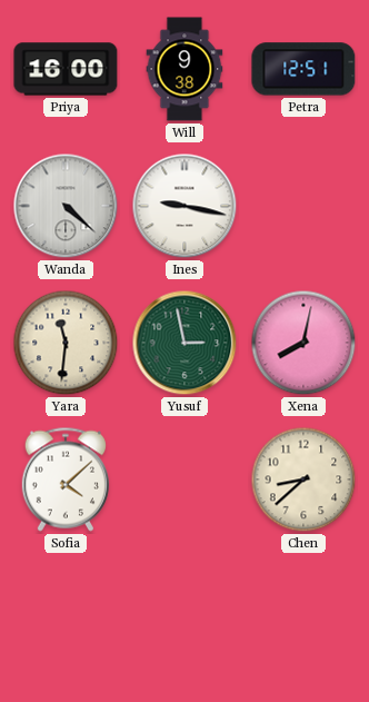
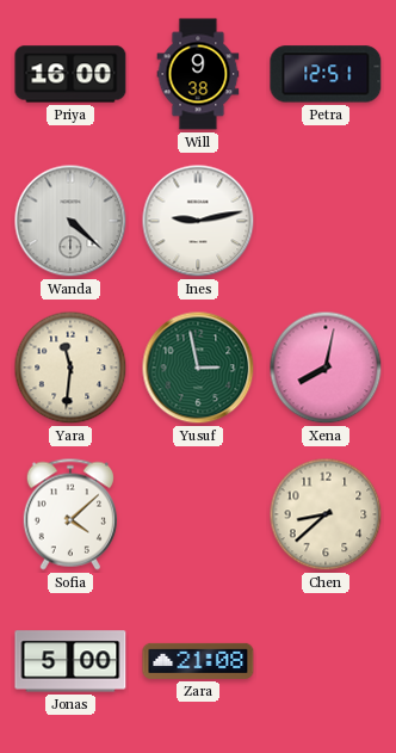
Ines: 9:17 -> 9:13 (198, 221)
Jonas: none -> 5:00 (70, 661)
Zara: none -> 21:08 (198, 661)
